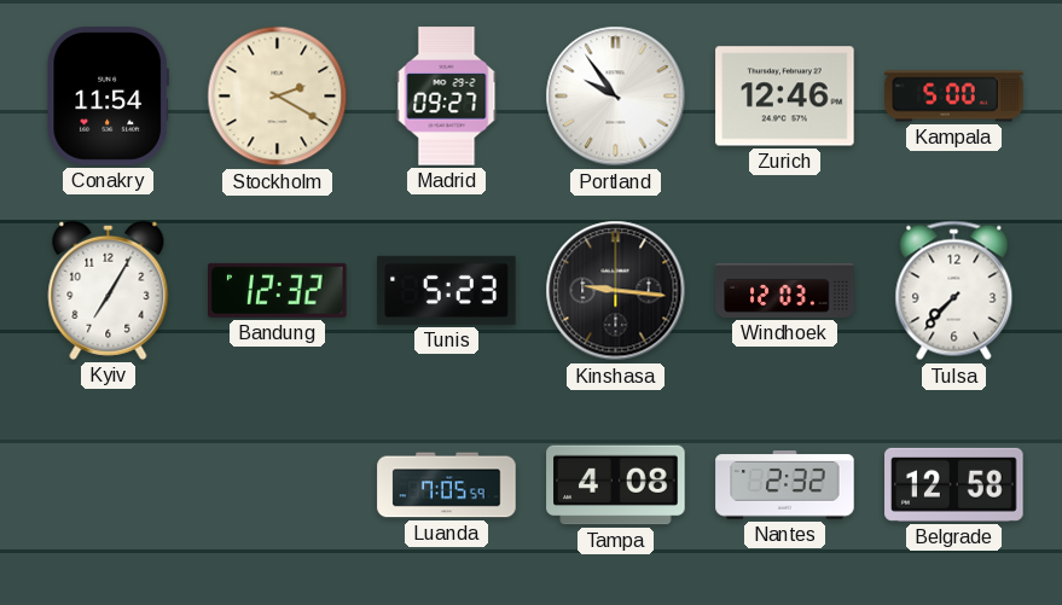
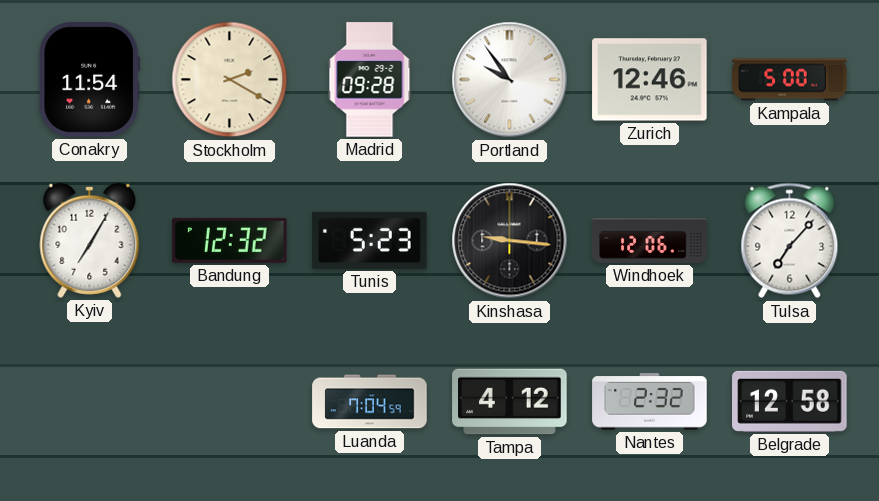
Madrid: 09:27 -> 09:28 (370, 80)
Windhoek: 12:03 -> 12:06 (650, 240)
Tulsa: 7:37 -> 7:07 (790, 241)
Luanda: 7:05 -> 7:04 (370, 402)
Tampa: 4:08 -> 4:12 (510, 402)
